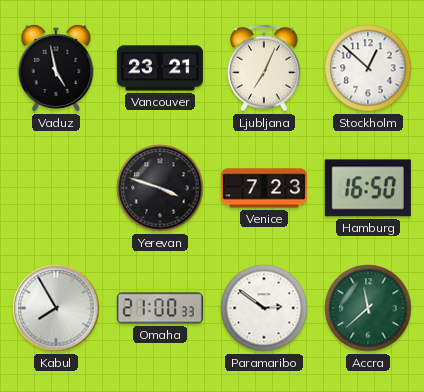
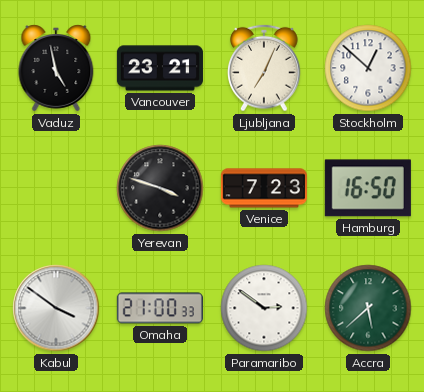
Kabul: 7:55 -> 3:51 (56, 308)
Accra: 11:38 -> 5:38 (368, 308)
